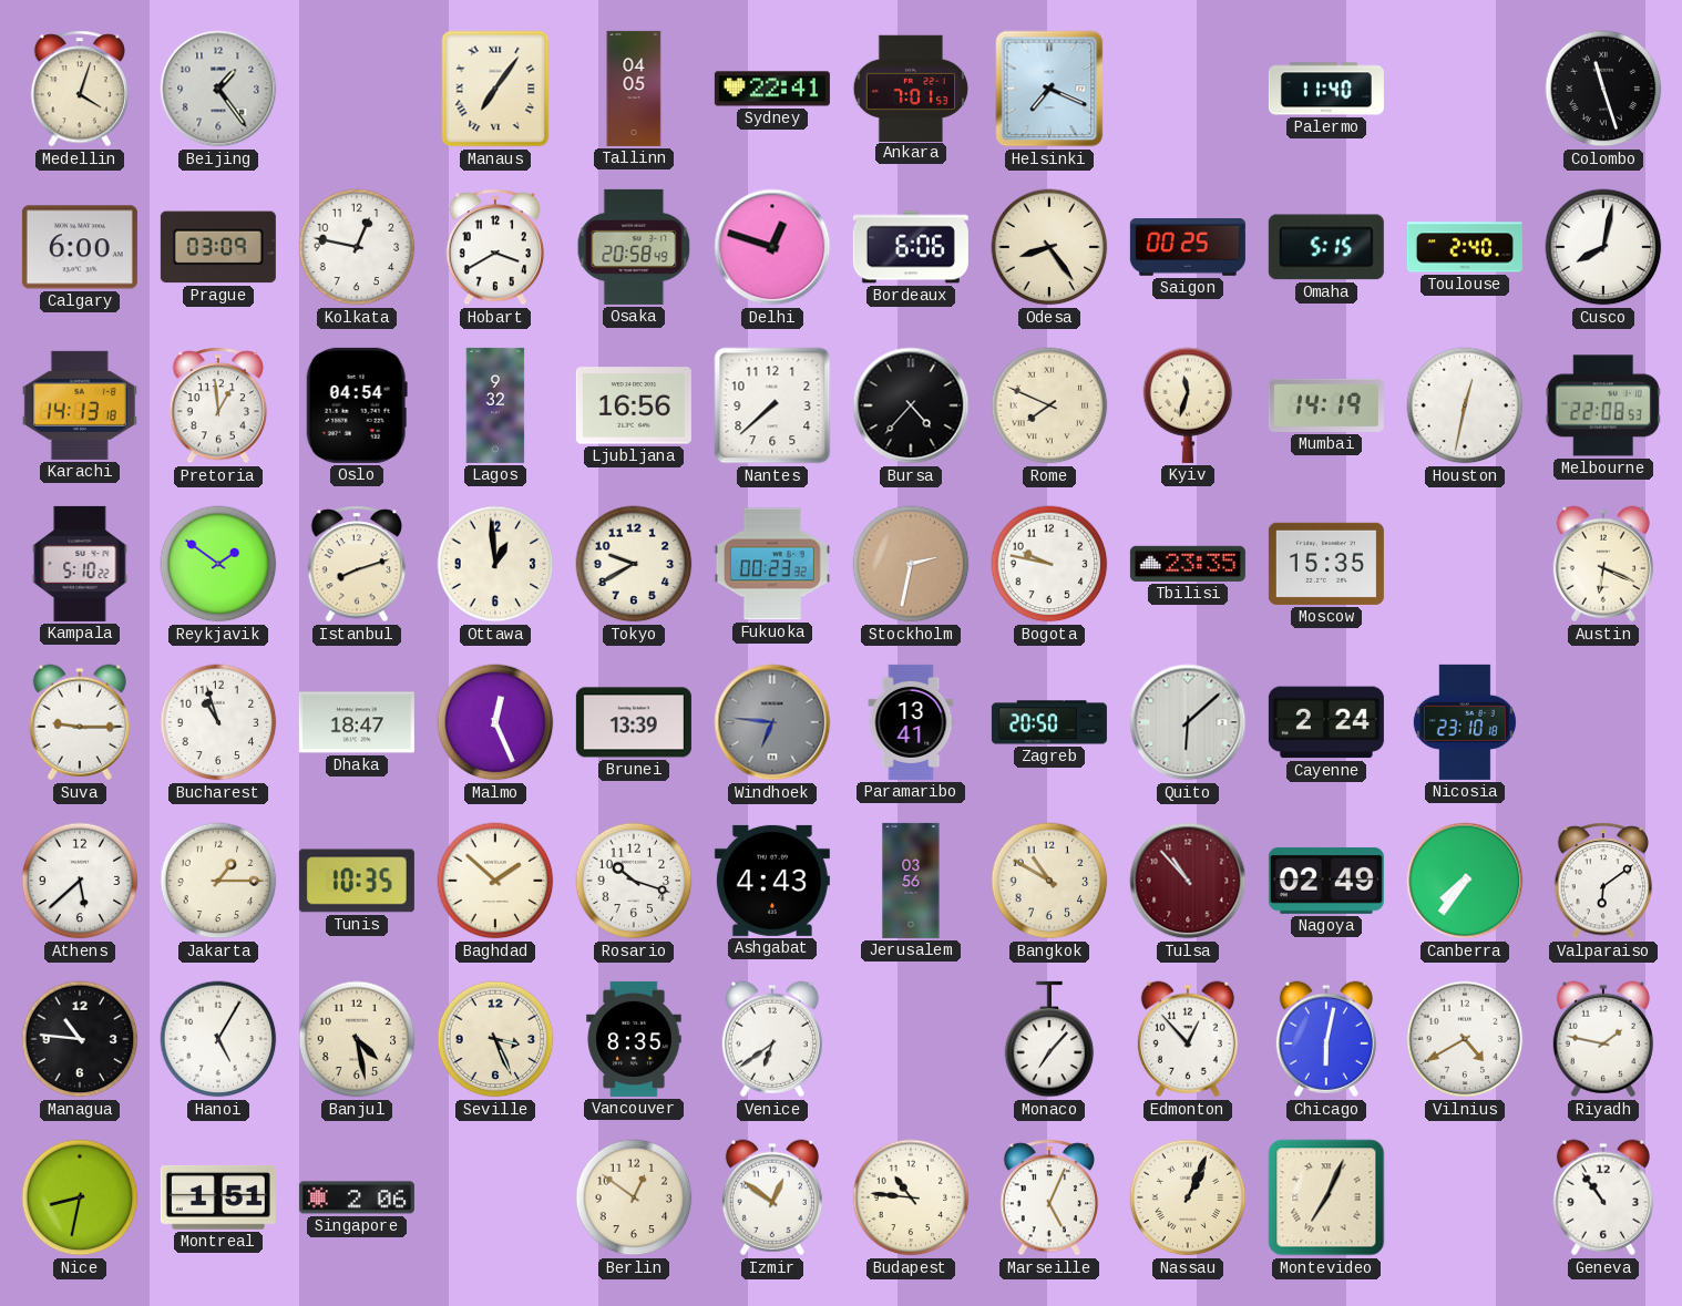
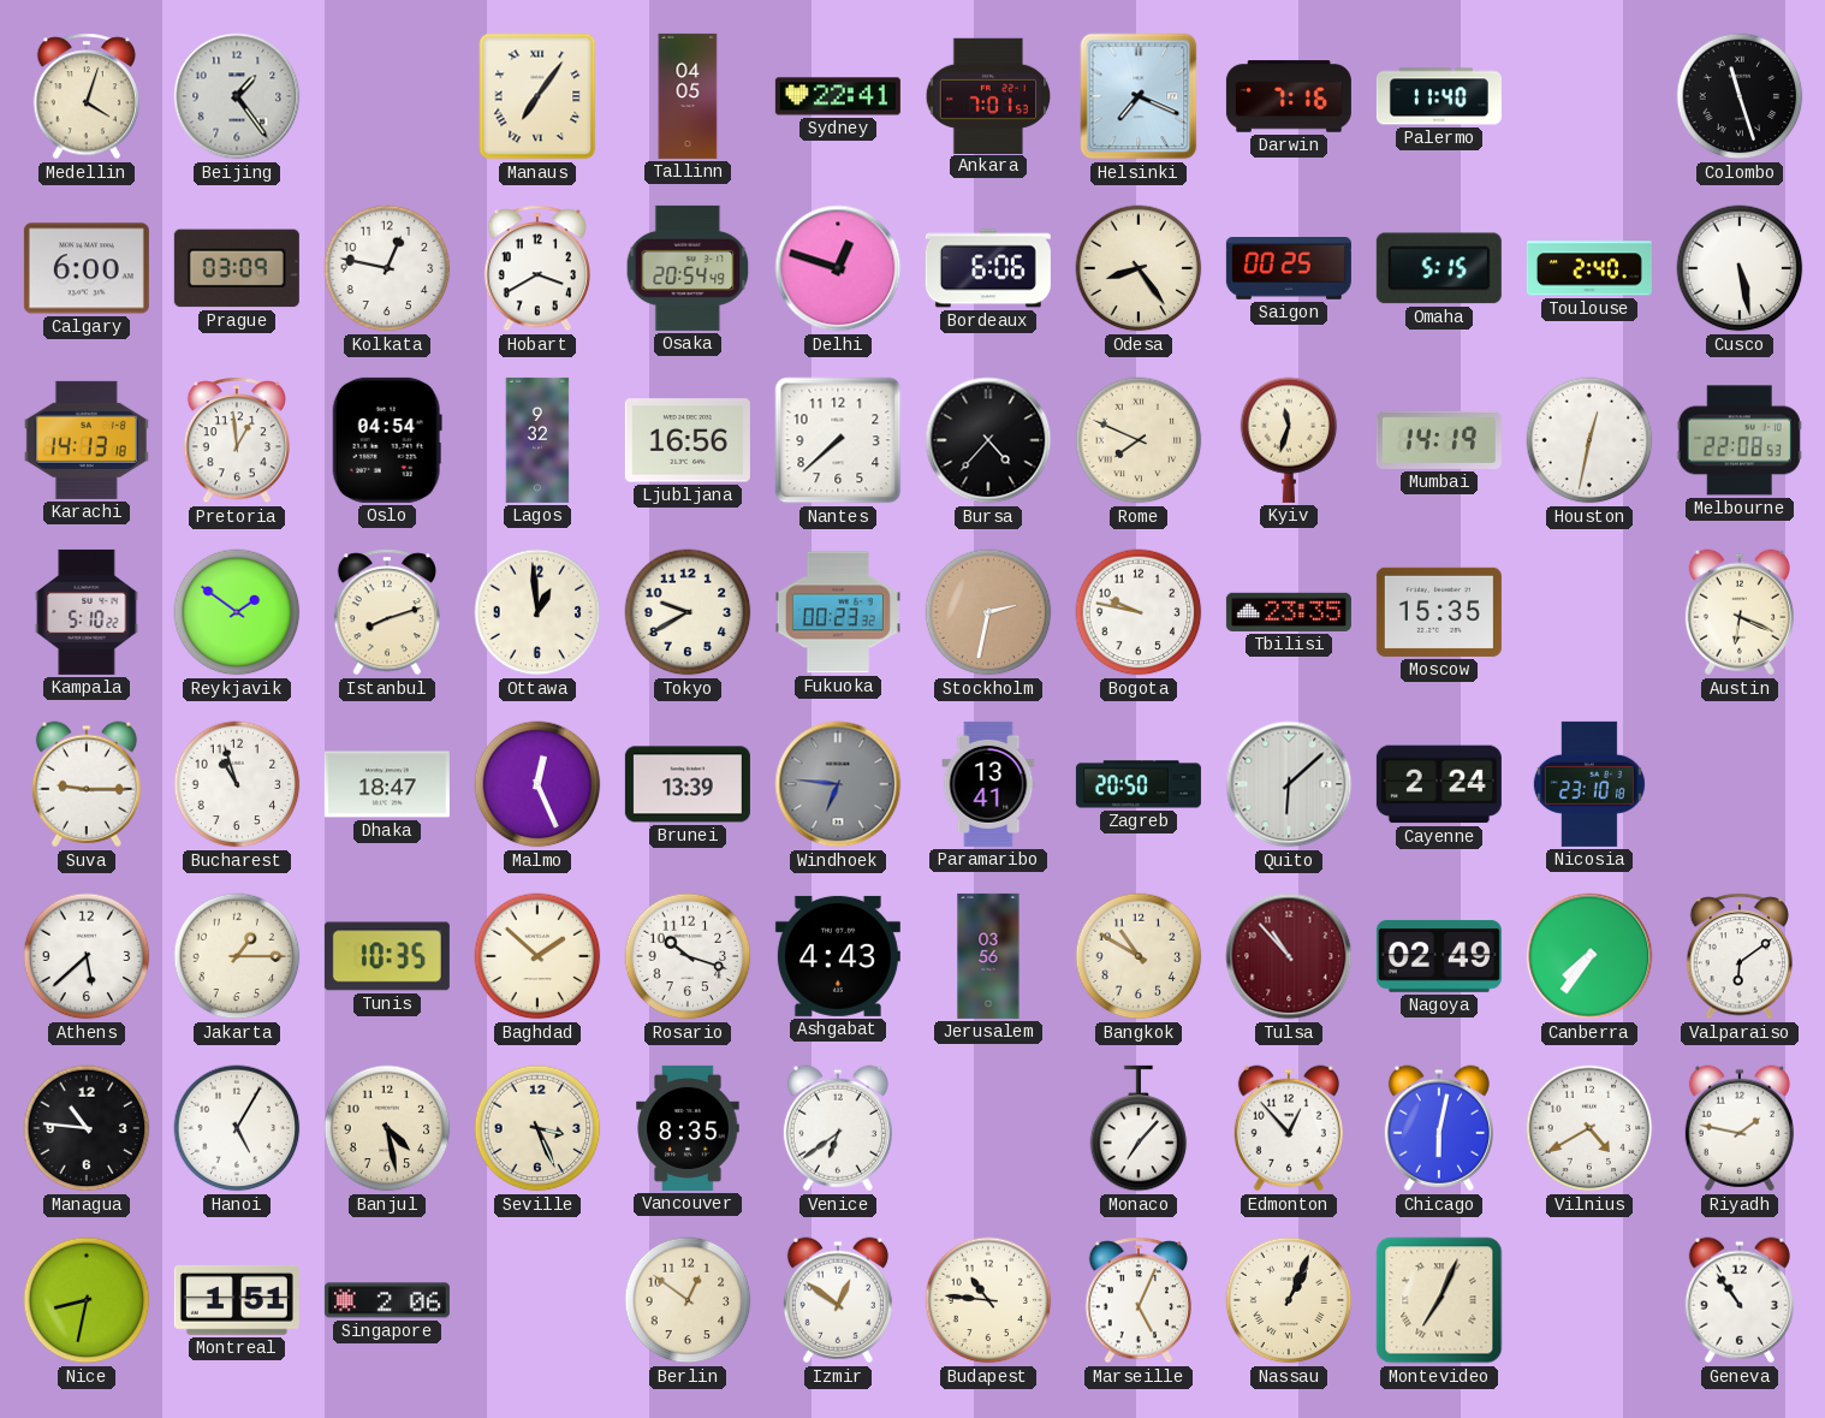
Darwin: none -> 7:16 (1289, 96)
Osaka: 20:58 -> 20:54 (688, 268)
Cusco: 8:02 -> 5:28 (1740, 268)
